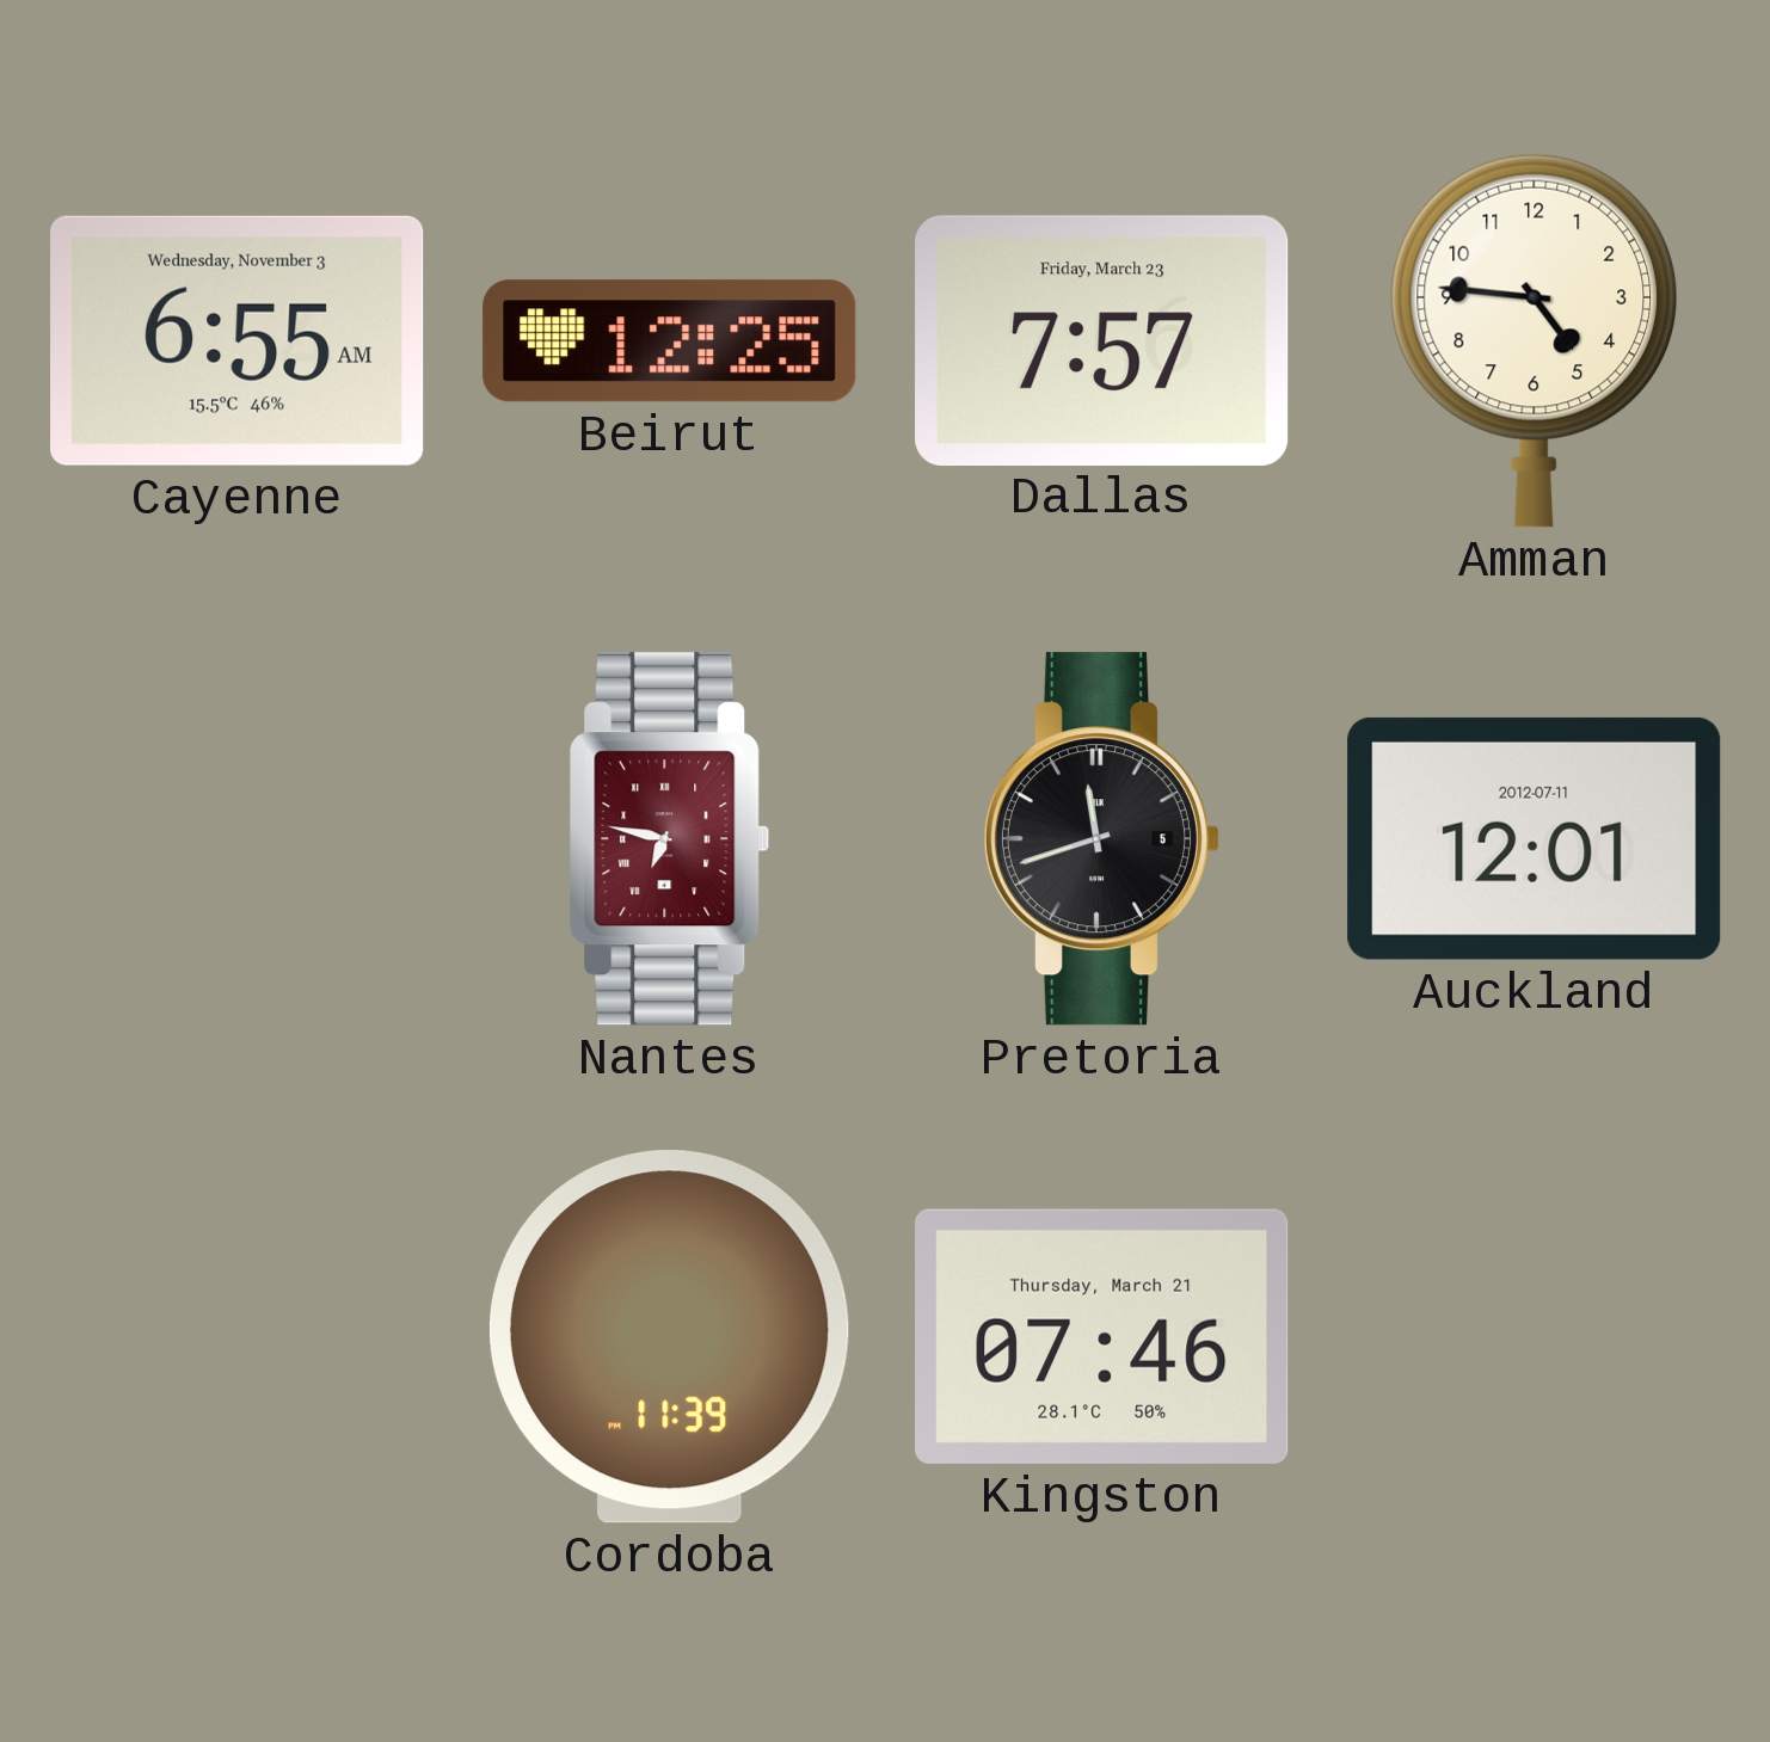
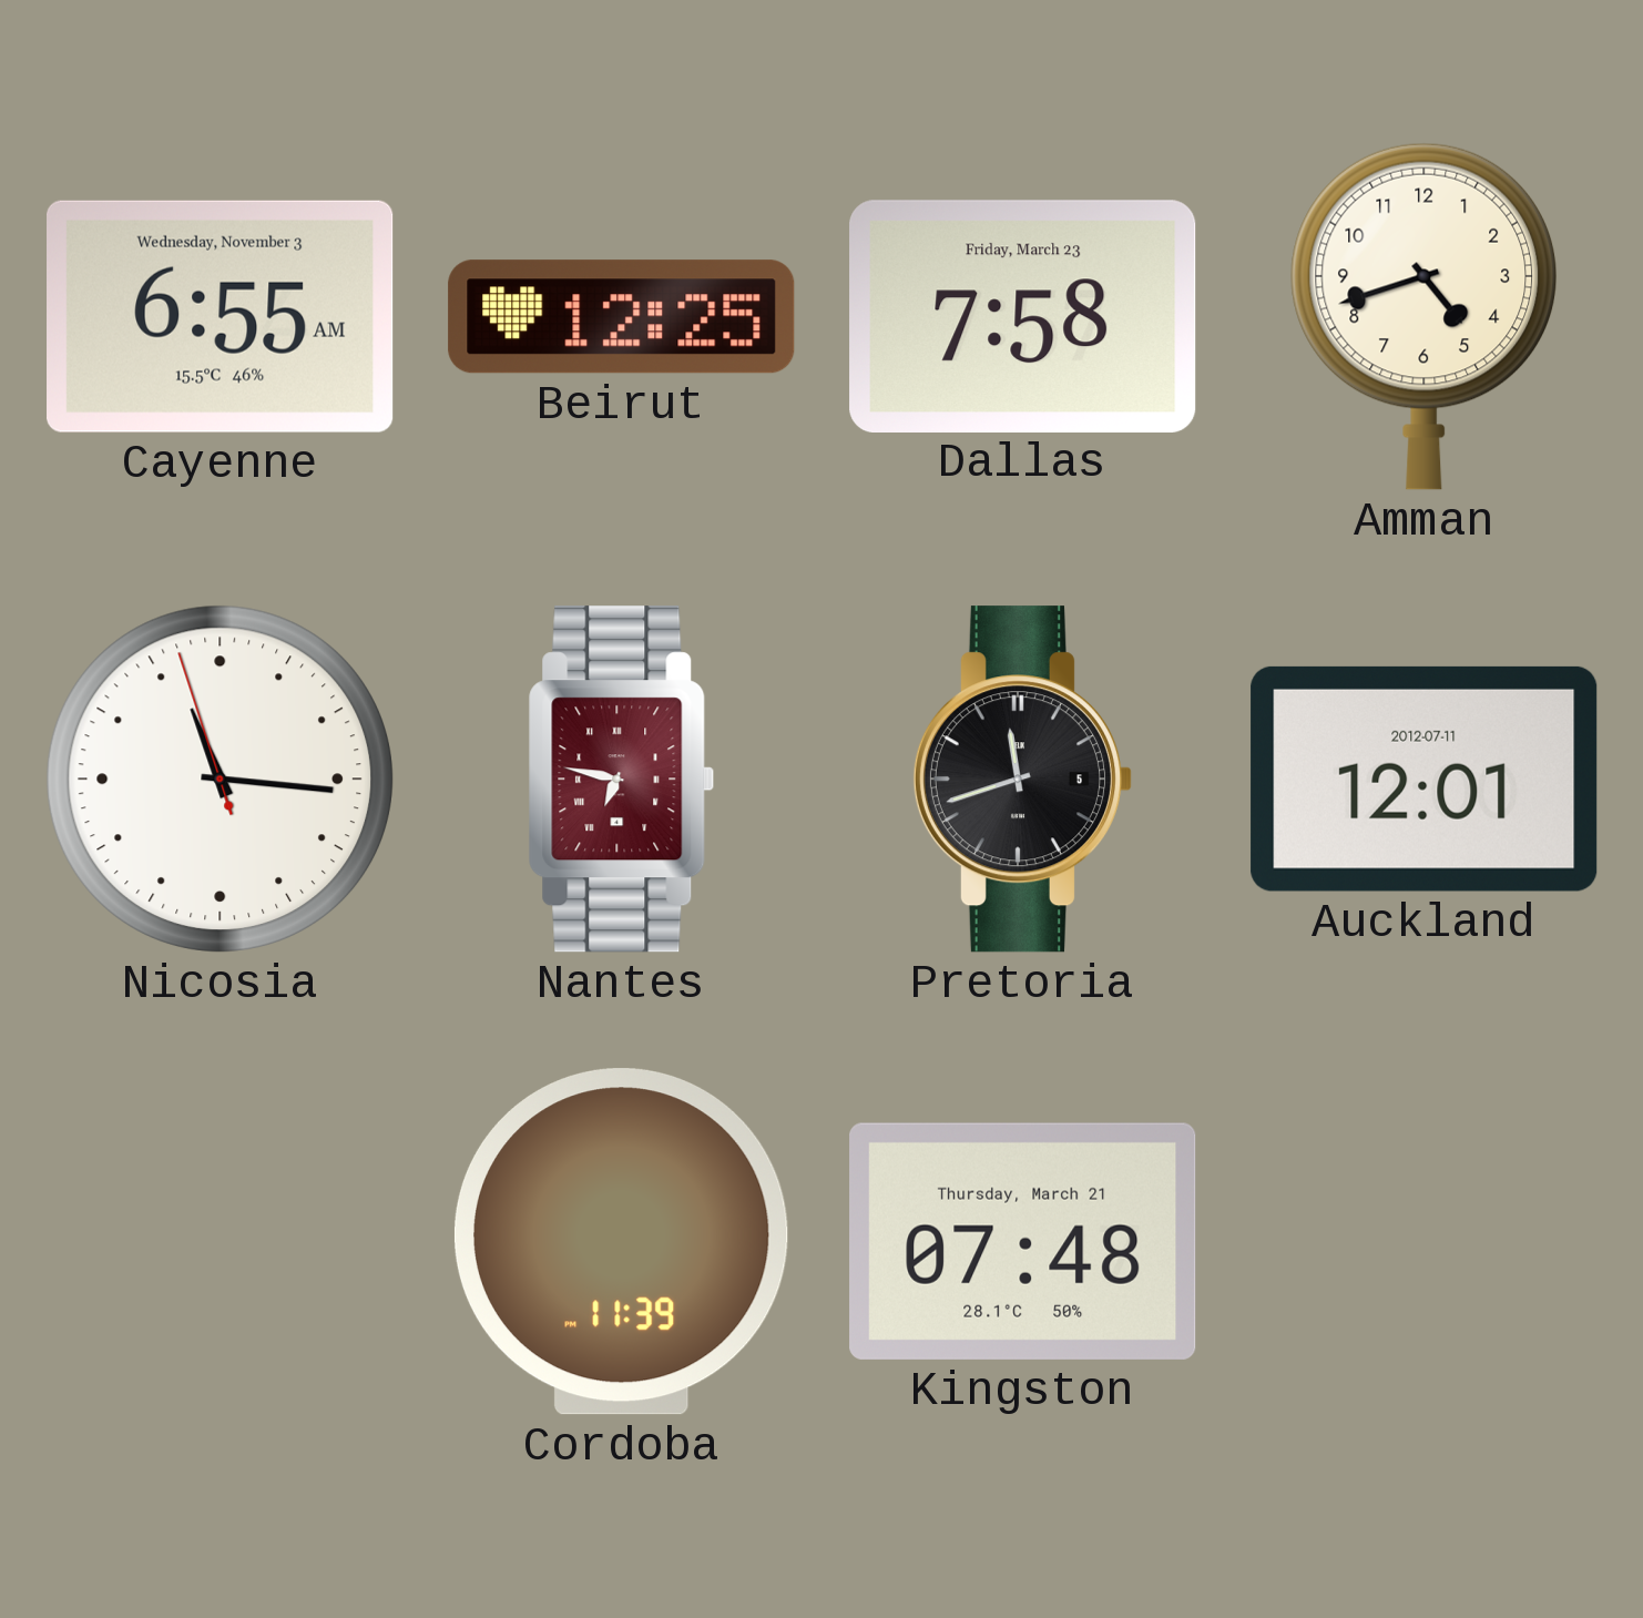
Dallas: 7:57 -> 7:58 (1023, 316)
Amman: 4:46 -> 4:42 (1425, 316)
Nicosia: none -> 11:15 (220, 779)
Kingston: 07:46 -> 07:48 (1023, 1241)
